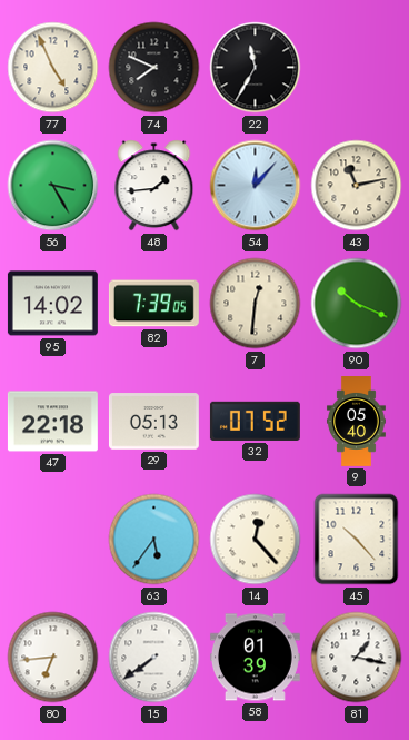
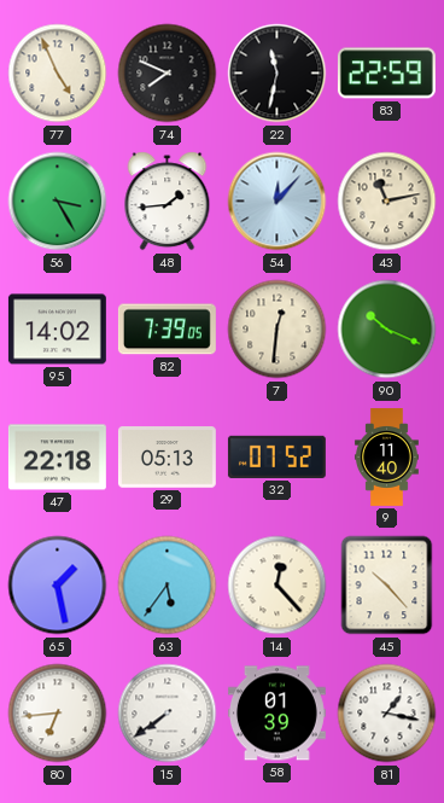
22: 11:35 -> 11:32 (277, 74)
83: none -> 22:59 (386, 74)
9: 05:40 -> 11:40 (386, 458)
65: none -> 1:28 (58, 586)
